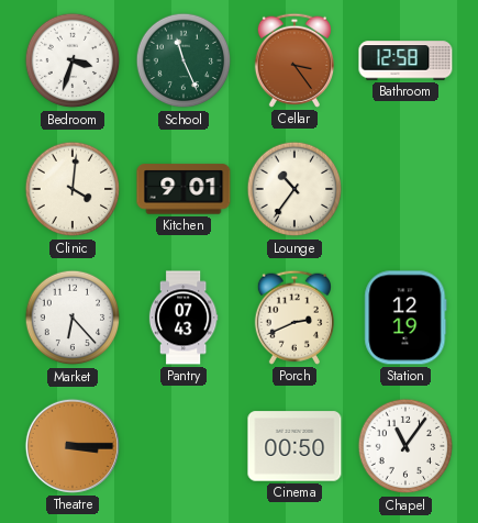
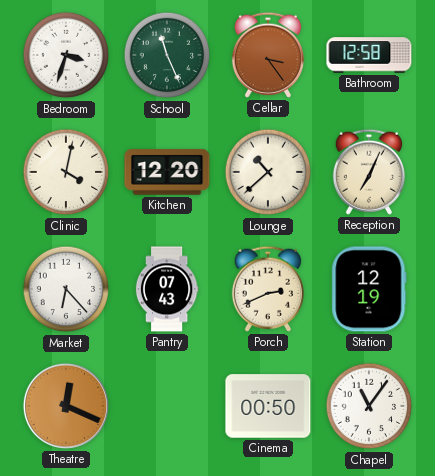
Clinic: 4:01 -> 4:02 (66, 172)
Kitchen: 9:01 -> 12:20 (167, 172)
Lounge: 10:36 -> 10:38 (268, 172)
Reception: none -> 7:04 (369, 172)
Theatre: 3:15 -> 12:19 (65, 406)
